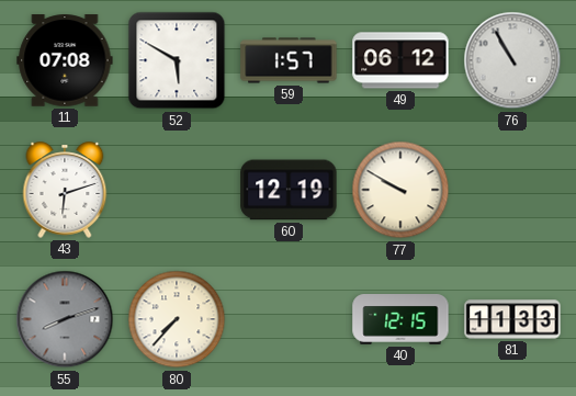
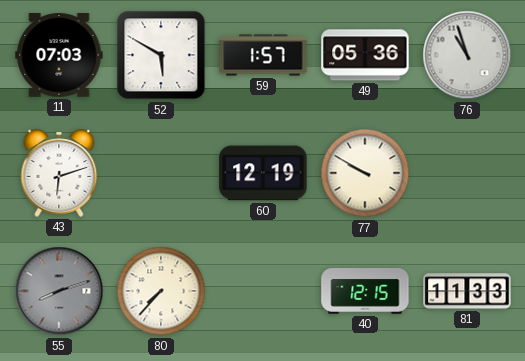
11: 07:08 -> 07:03 (59, 55)
49: 06:12 -> 05:36 (365, 55)
76: 10:55 -> 10:57 (467, 55)
